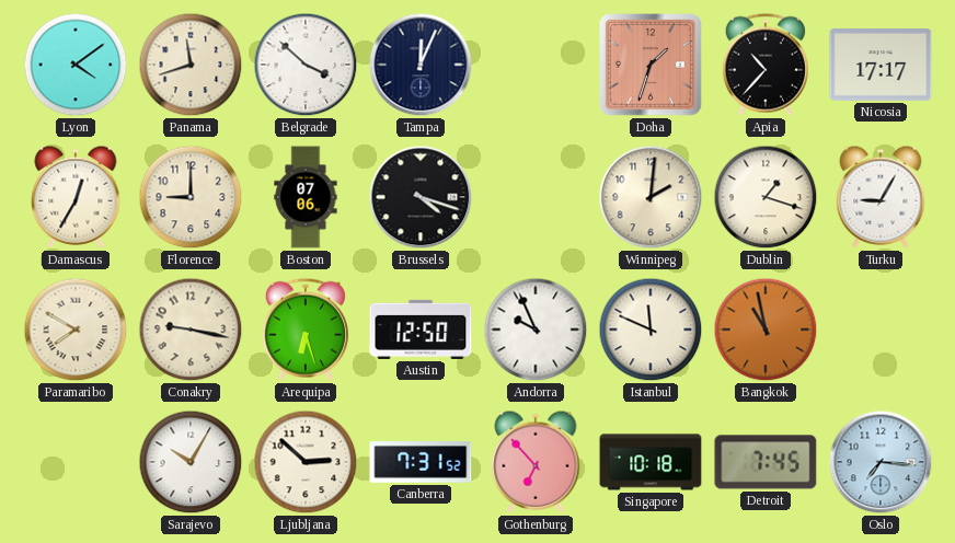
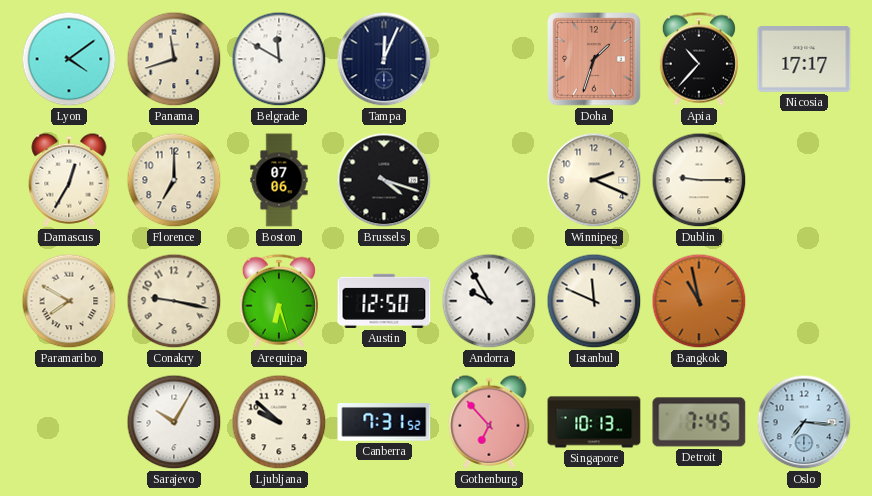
Belgrade: 3:52 -> 11:50 (279, 59)
Florence: 9:00 -> 7:00 (174, 180)
Winnipeg: 2:01 -> 2:19 (594, 180)
Dublin: 1:18 -> 9:15 (699, 180)
Turku: 9:05 -> none (881, 197)
Andorra: 9:56 -> 9:55 (489, 301)
Ljubljana: 2:52 -> 9:52 (279, 422)
Singapore: 10:18 -> 10:13 (594, 422)
